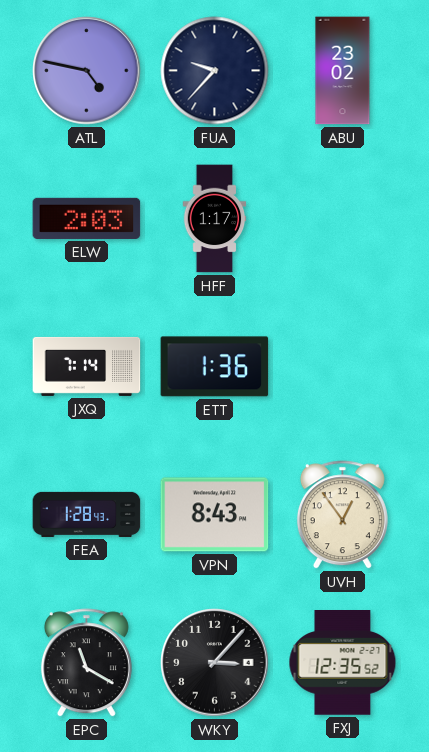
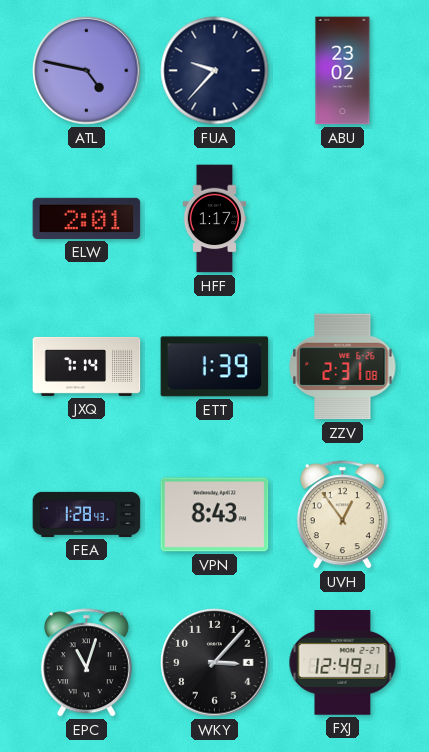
ELW: 2:03 -> 2:01 (87, 218)
ETT: 1:36 -> 1:39 (215, 367)
ZZV: none -> 2:31 (343, 367)
EPC: 11:20 -> 11:03 (86, 663)
FXJ: 12:35 -> 12:49 (343, 663)
